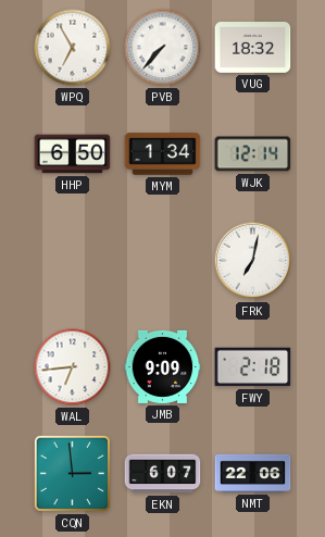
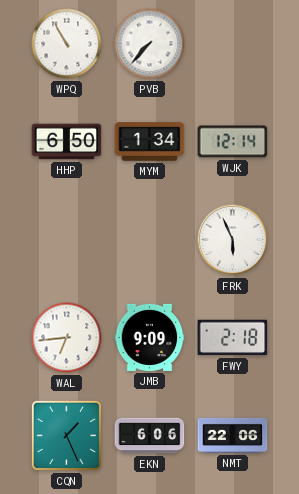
WPQ: 6:55 -> 10:55 (67, 44)
VUG: 18:32 -> none (253, 48)
FRK: 7:02 -> 5:56 (233, 240)
CQN: 2:59 -> 1:26 (66, 435)
EKN: 6:07 -> 6:06 (150, 436)
